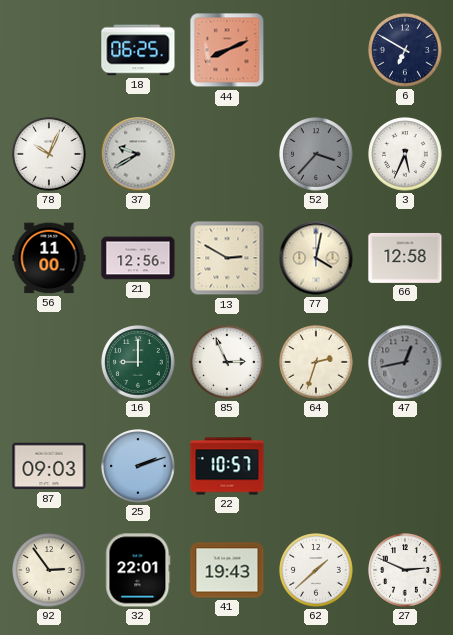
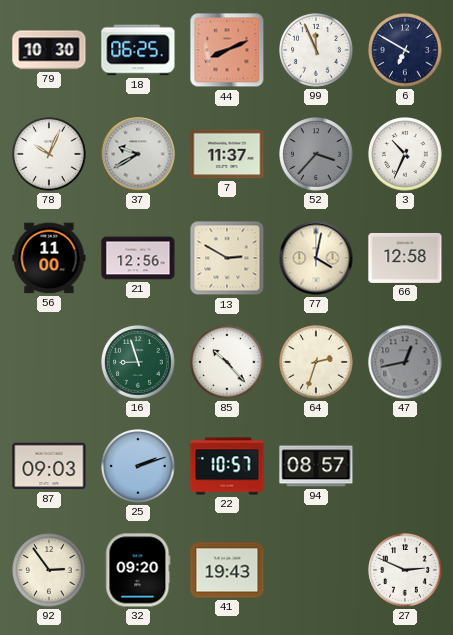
79: none -> 10:30 (49, 50)
99: none -> 11:56 (316, 50)
7: none -> 11:37 (227, 154)
3: 5:34 -> 10:34 (405, 154)
16: 9:00 -> 8:57 (138, 362)
85: 2:56 -> 10:23 (227, 362)
94: none -> 08:57 (316, 466)
32: 22:01 -> 09:20 (138, 570)
62: 1:38 -> none (316, 570)
